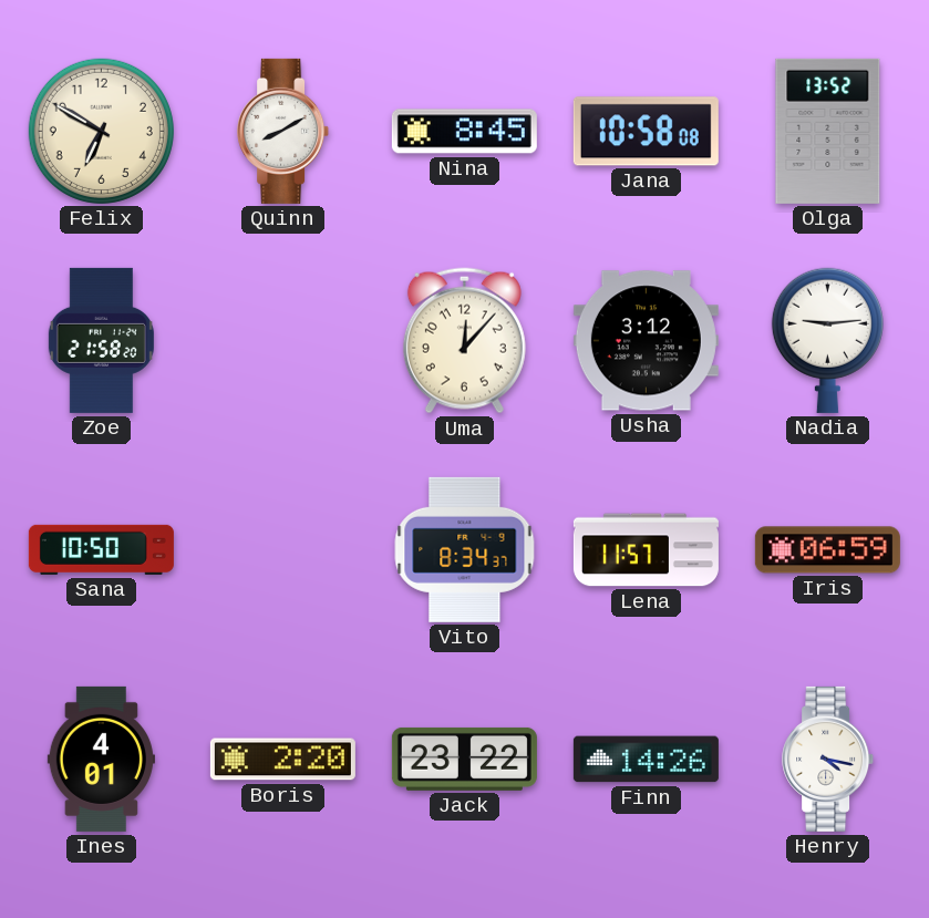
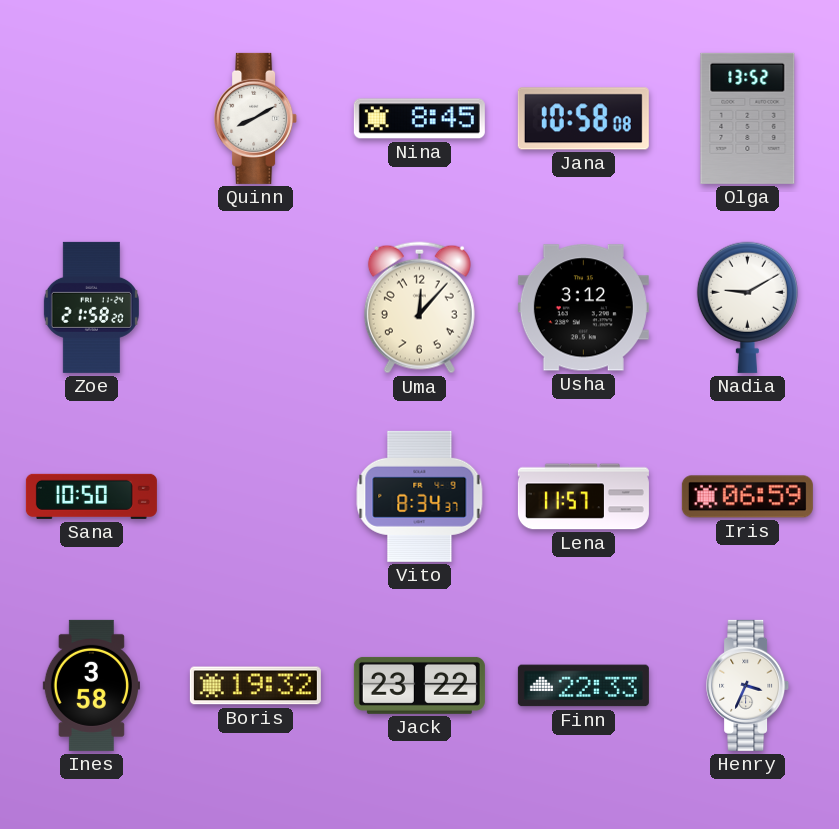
Felix: 6:50 -> none (101, 131)
Nadia: 9:14 -> 9:10 (747, 307)
Ines: 4:01 -> 3:58 (91, 685)
Boris: 2:20 -> 19:32 (255, 686)
Finn: 14:26 -> 22:33 (583, 686)
Henry: 4:17 -> 3:34 (748, 685)
